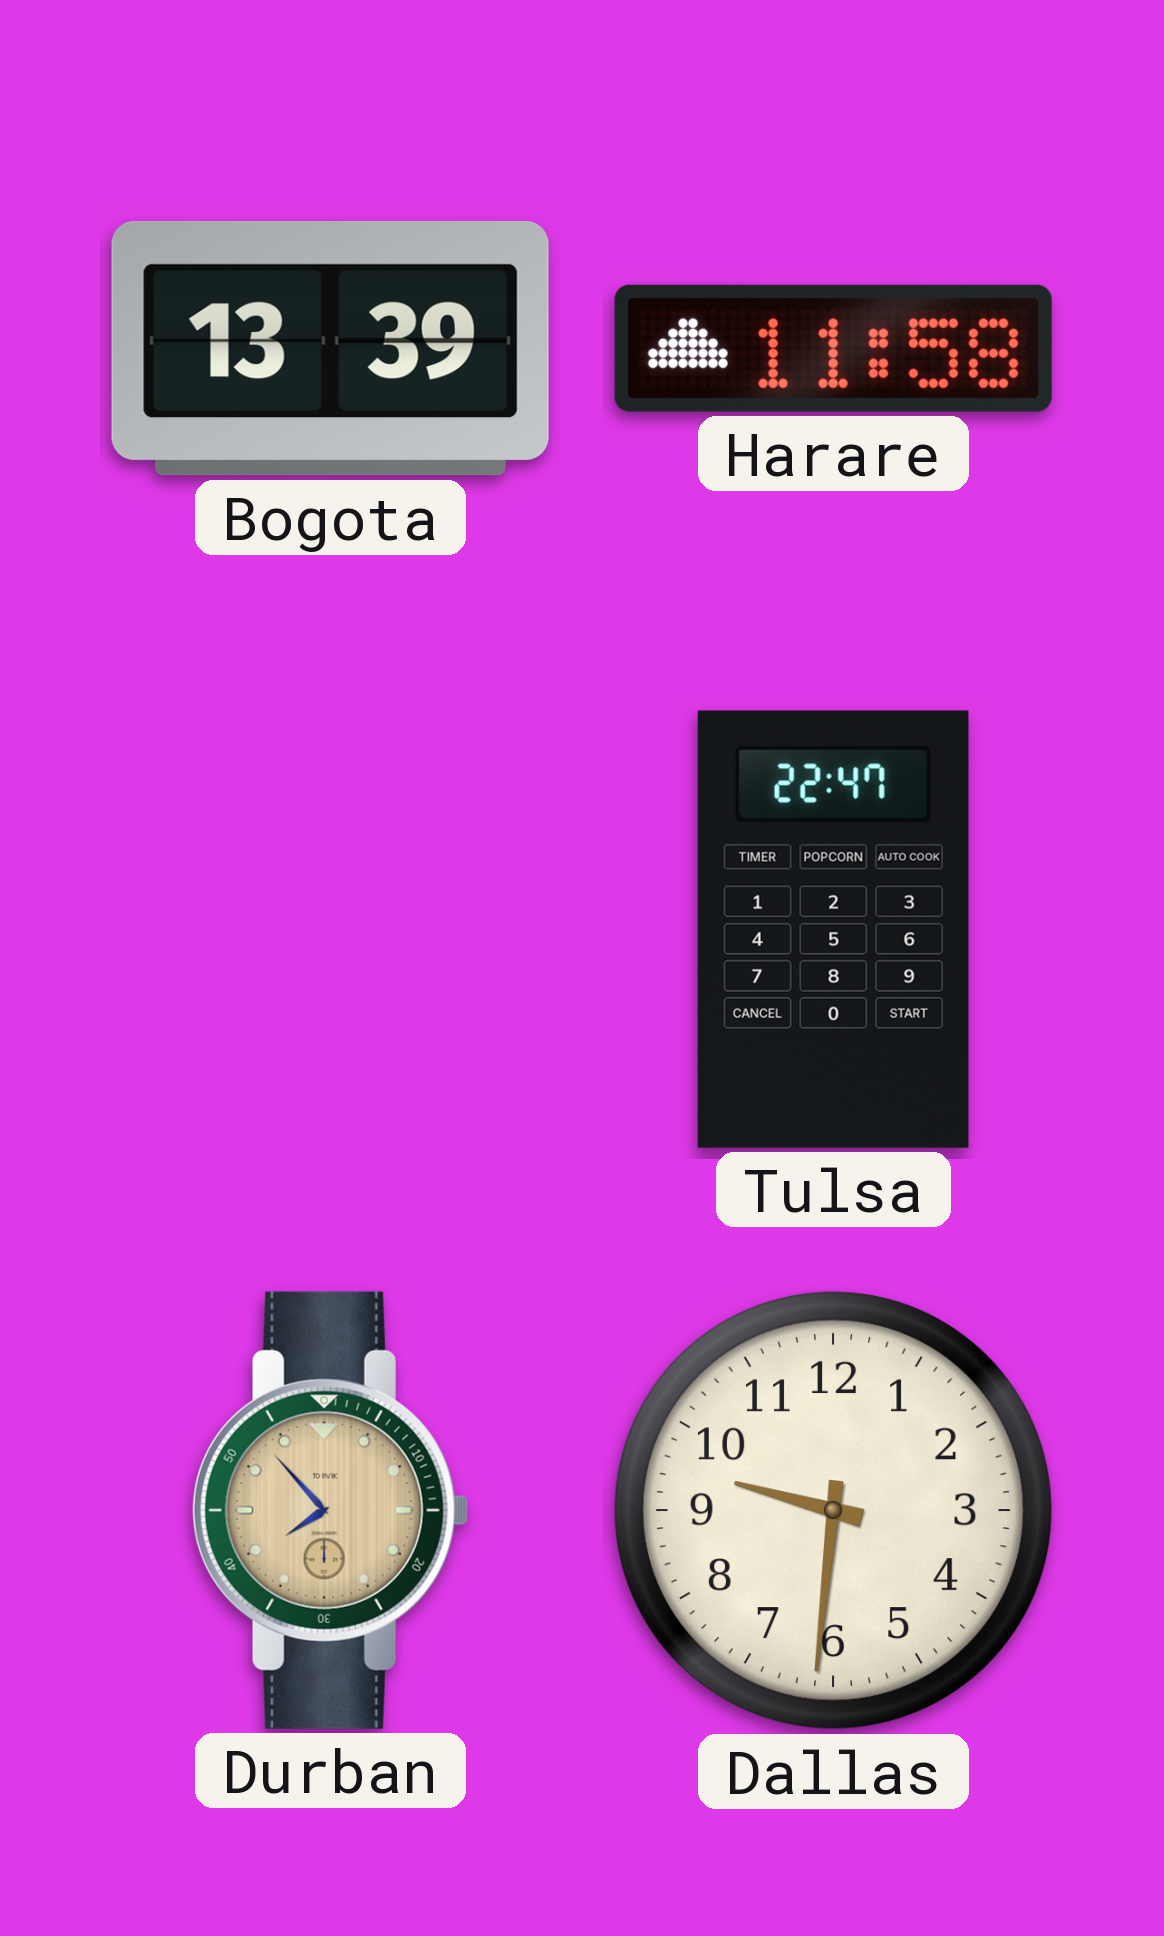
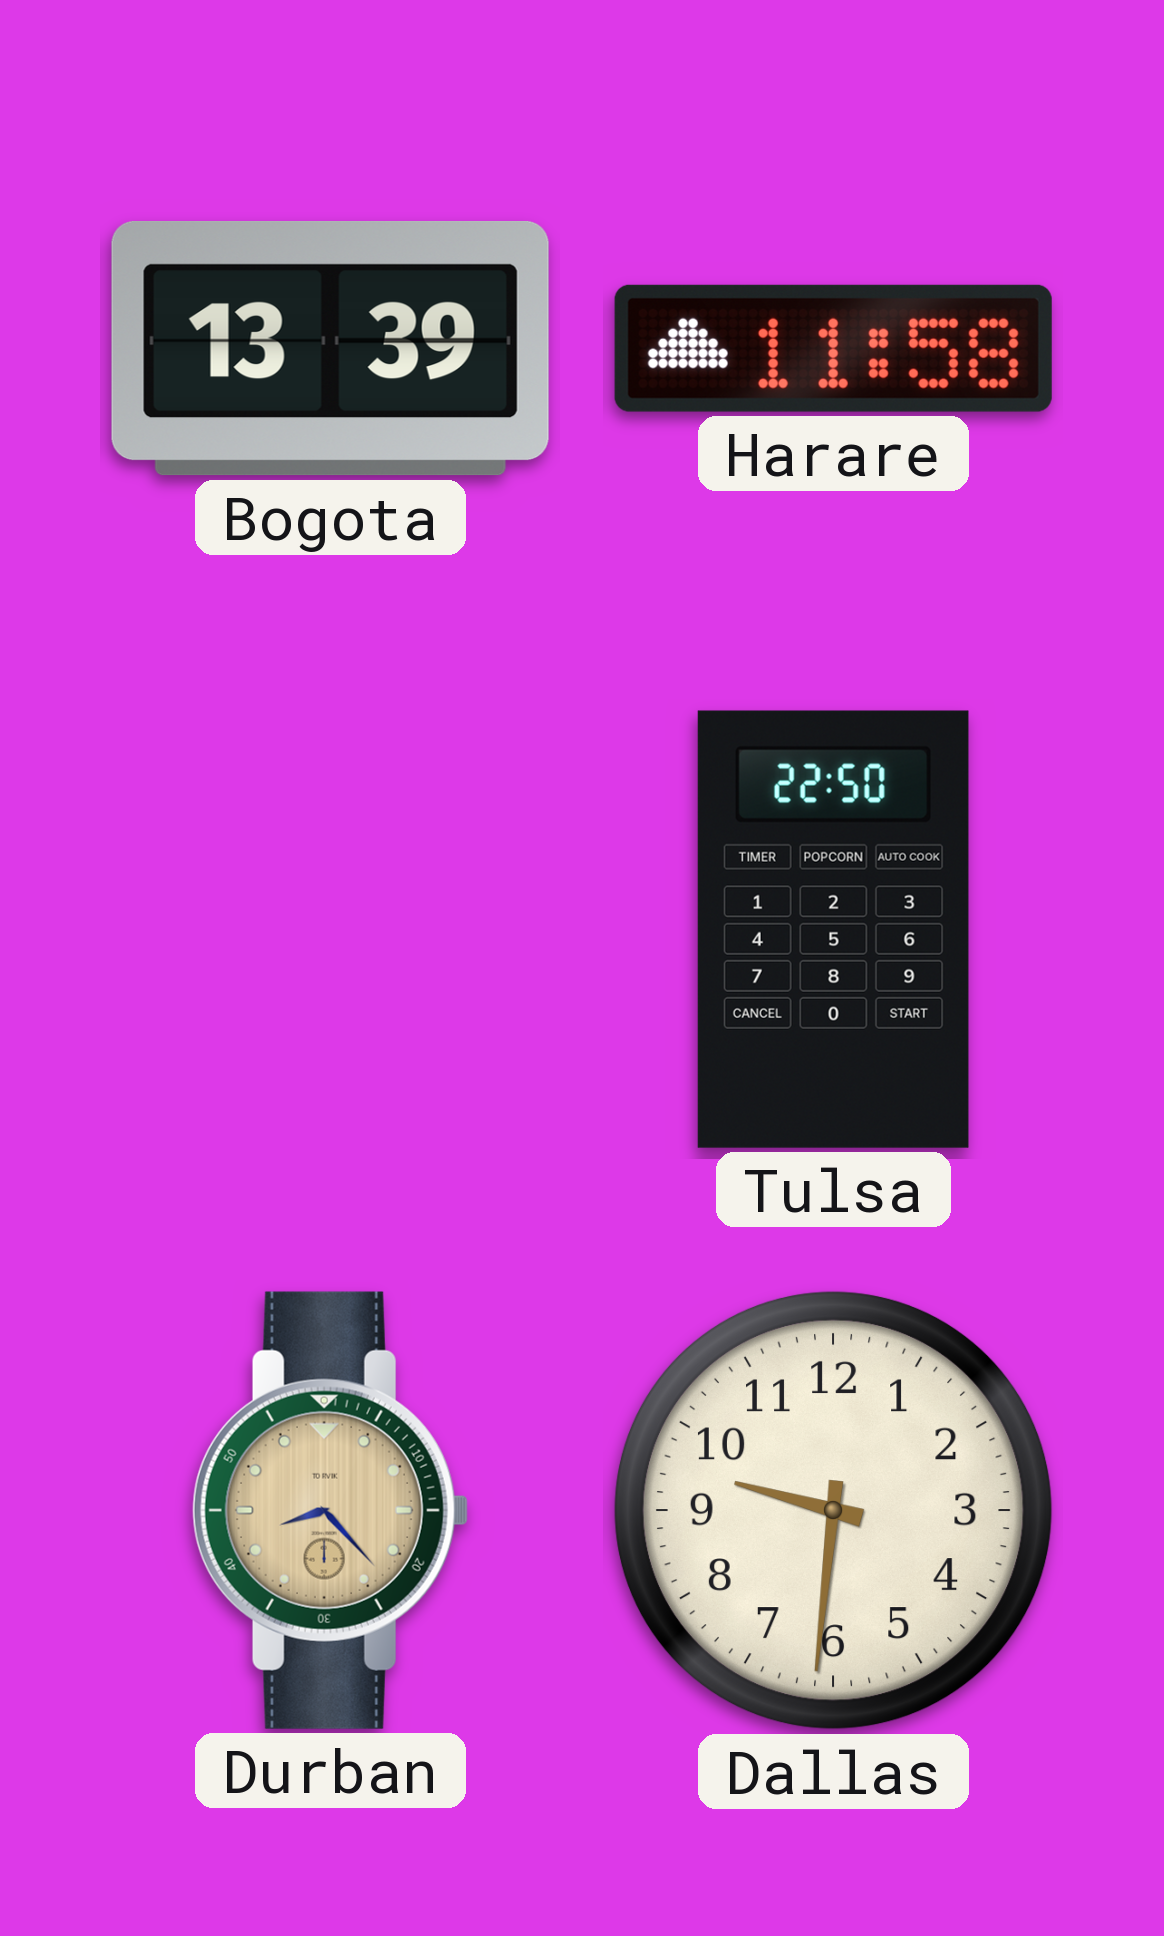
Tulsa: 22:47 -> 22:50 (833, 929)
Durban: 7:53 -> 8:23 (330, 1510)
